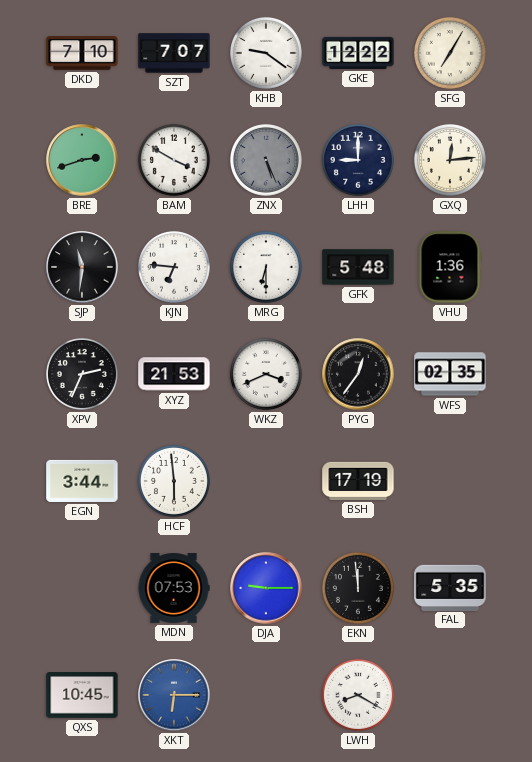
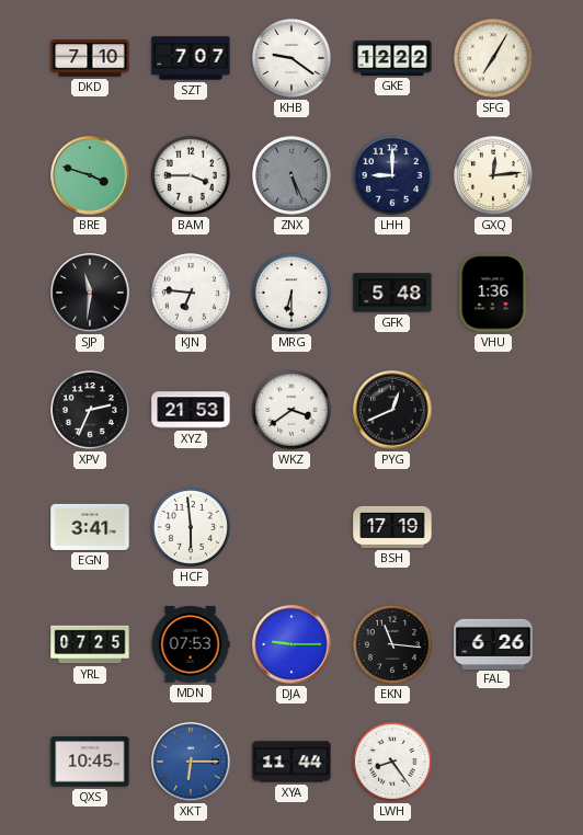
BRE: 2:42 -> 3:48 (90, 175)
BAM: 3:50 -> 3:45 (191, 175)
WKZ: 3:41 -> 3:39 (291, 410)
PYG: 12:36 -> 12:41 (392, 410)
WFS: 02:35 -> none (450, 374)
EGN: 3:44 -> 3:41 (90, 527)
YRL: none -> 07:25 (90, 644)
EKN: 11:59 -> 11:16 (392, 644)
FAL: 5:35 -> 6:26 (493, 643)
XYA: none -> 11:44 (291, 762)
LWH: 8:20 -> 8:24 (392, 762)
